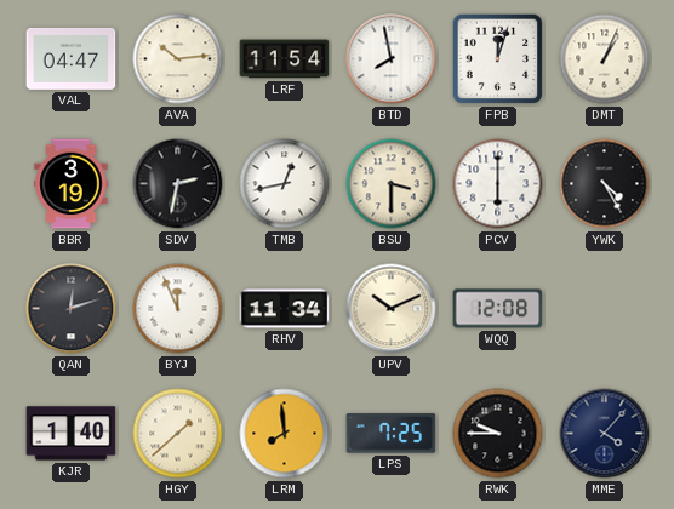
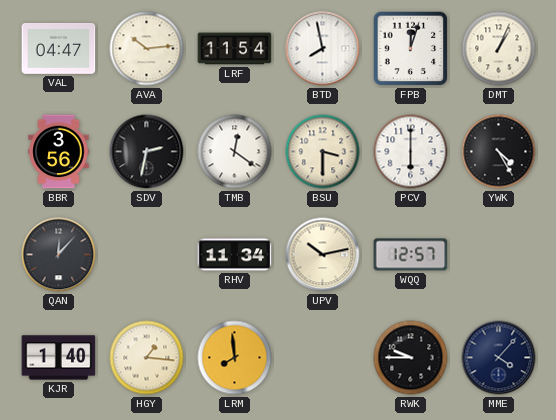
BBR: 3:19 -> 3:56 (59, 152)
TMB: 12:43 -> 12:21 (235, 152)
QAN: 12:12 -> 12:07 (59, 255)
BYJ: 11:56 -> none (178, 309)
UPV: 10:11 -> 10:13 (323, 255)
WQQ: 12:08 -> 12:57 (411, 255)
HGY: 1:38 -> 1:16 (147, 358)
LPS: 7:25 -> none (392, 434)
